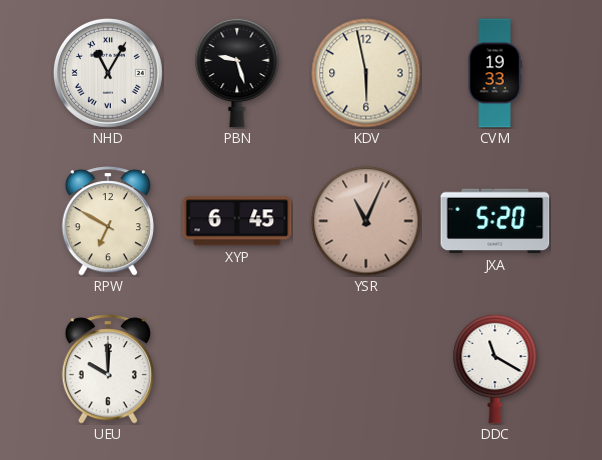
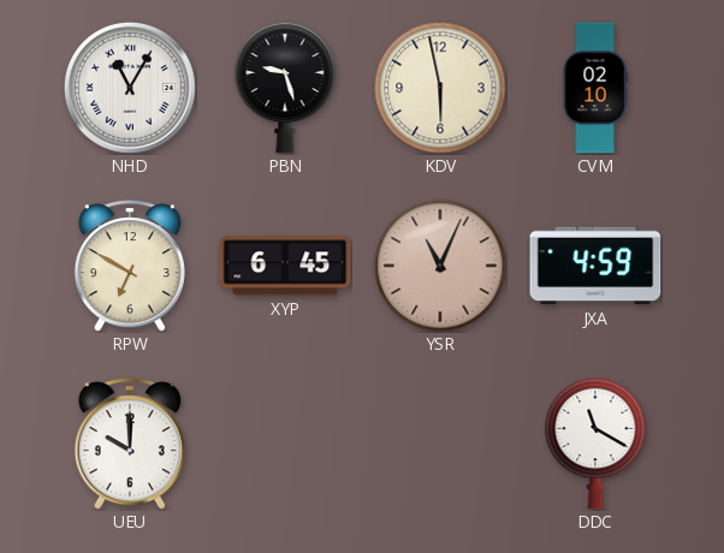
CVM: 19:33 -> 02:10 (595, 88)
JXA: 5:20 -> 4:59 (595, 266)
